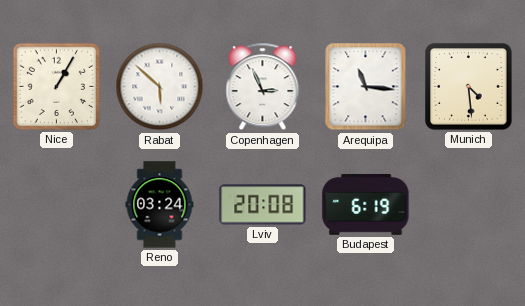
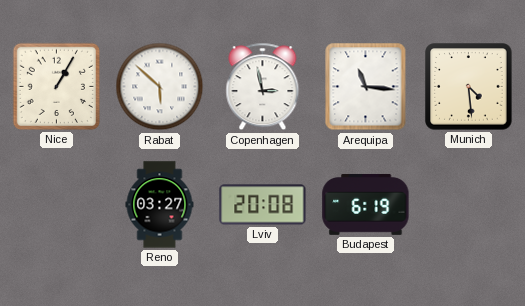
Copenhagen: 2:56 -> 2:58 (263, 87)
Reno: 03:24 -> 03:27 (160, 205)
